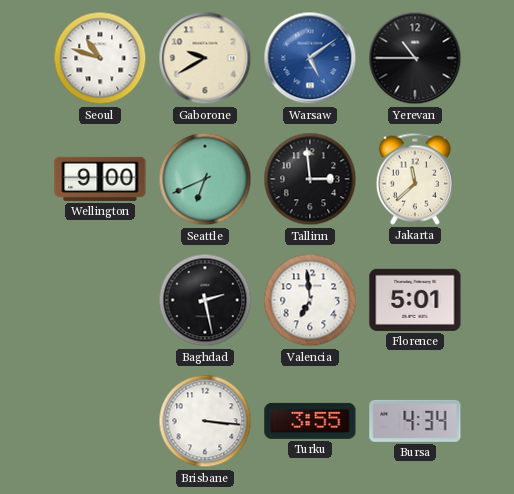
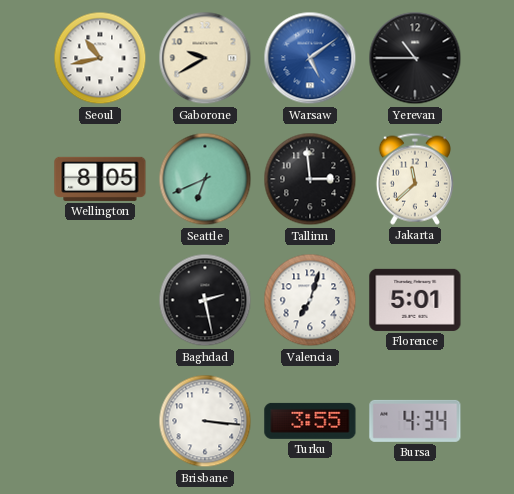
Seoul: 10:48 -> 10:43 (100, 58)
Wellington: 9:00 -> 8:05 (100, 179)
Valencia: 6:59 -> 7:03 (310, 300)
